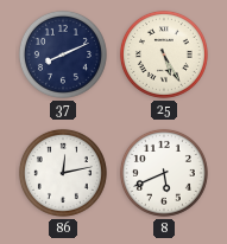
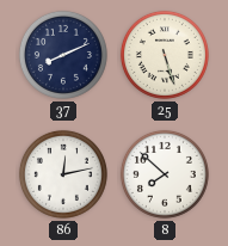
25: 5:25 -> 5:27 (165, 55)
8: 5:41 -> 7:52 (165, 174)
